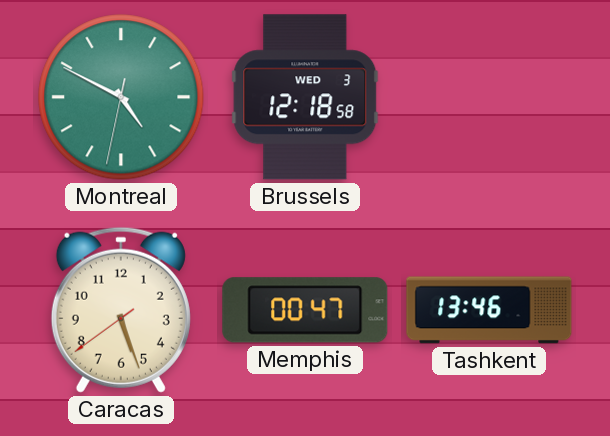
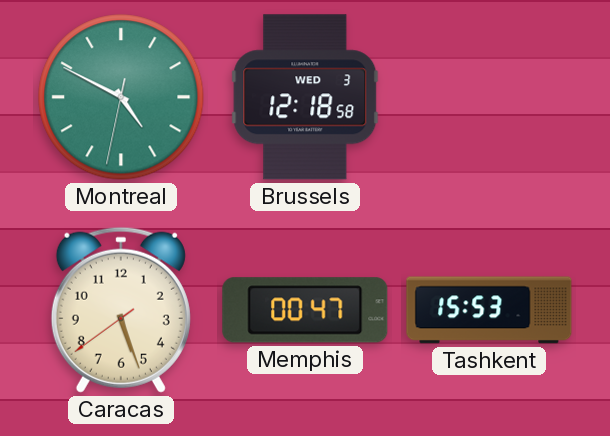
Tashkent: 13:46 -> 15:53 (489, 310)
